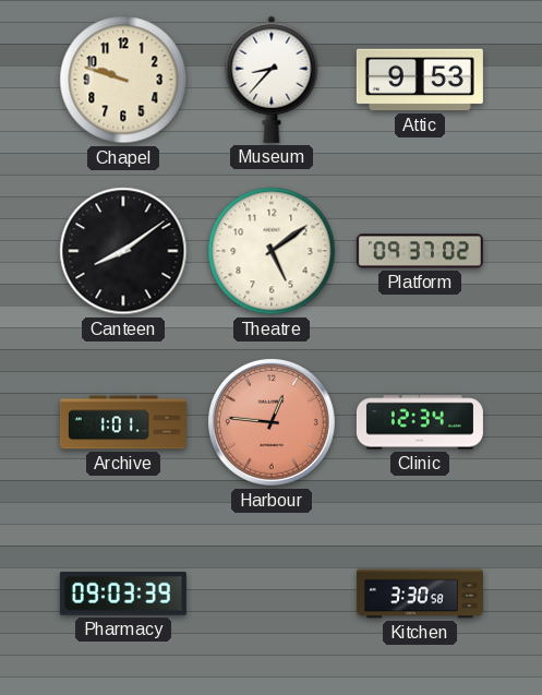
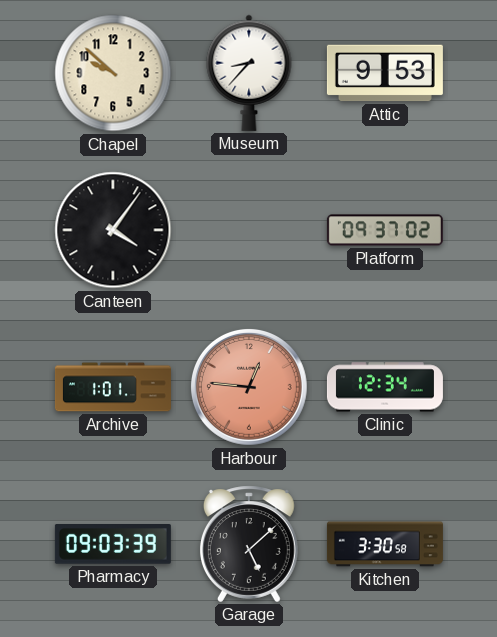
Chapel: 9:48 -> 9:52 (113, 73)
Canteen: 8:09 -> 4:06 (113, 230)
Theatre: 5:09 -> none (272, 251)
Garage: none -> 5:08 (249, 544)
